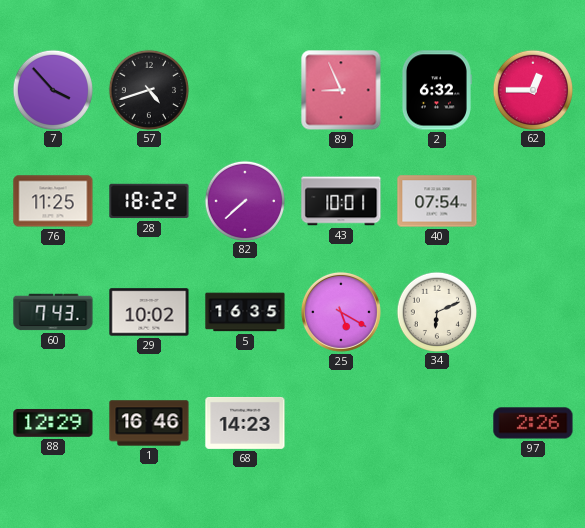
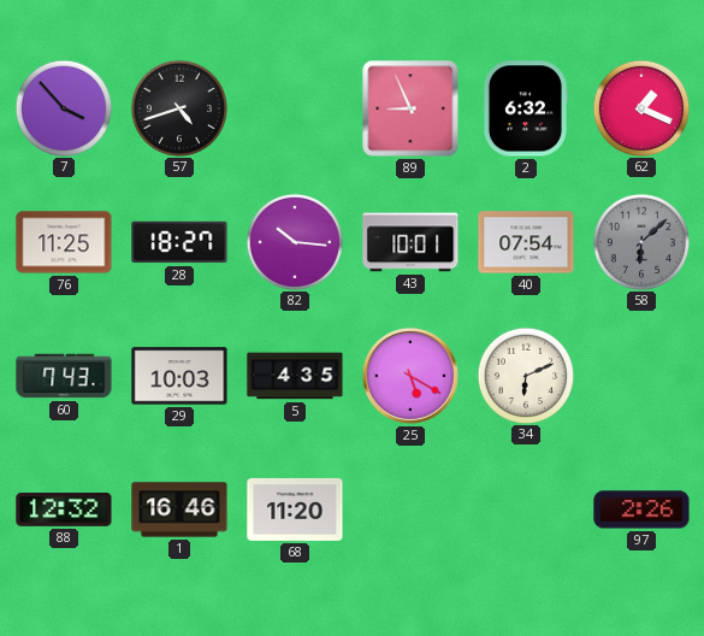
62: 12:45 -> 1:19 (640, 107)
28: 18:22 -> 18:27 (179, 242)
82: 7:38 -> 10:16 (294, 241)
58: none -> 6:08 (640, 241)
29: 10:02 -> 10:03 (179, 376)
5: 16:35 -> 4:35 (295, 376)
88: 12:29 -> 12:32 (64, 510)
68: 14:23 -> 11:20 (295, 510)
